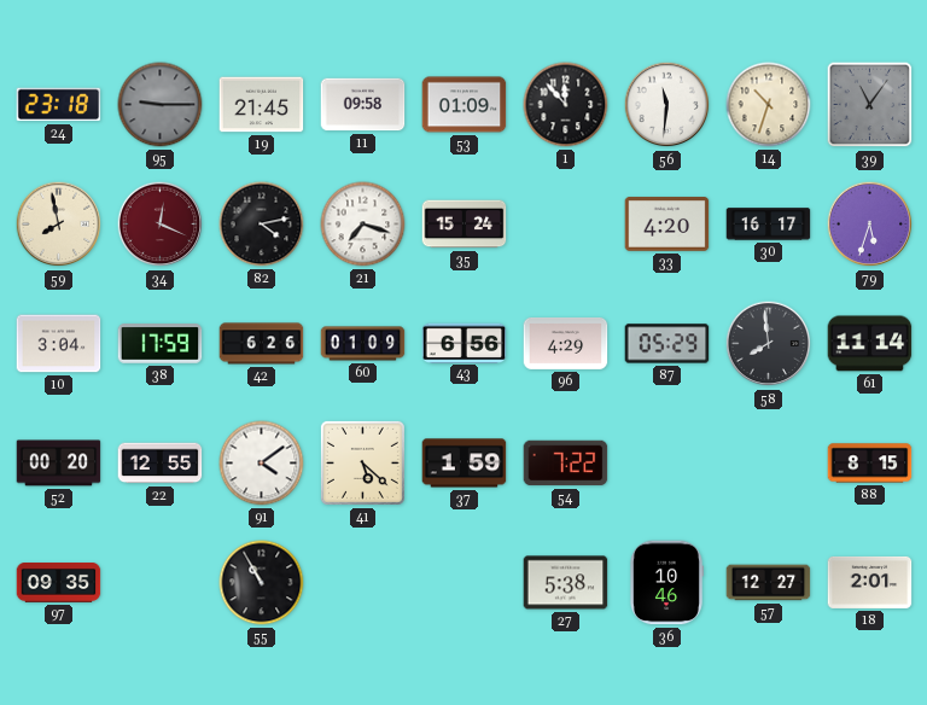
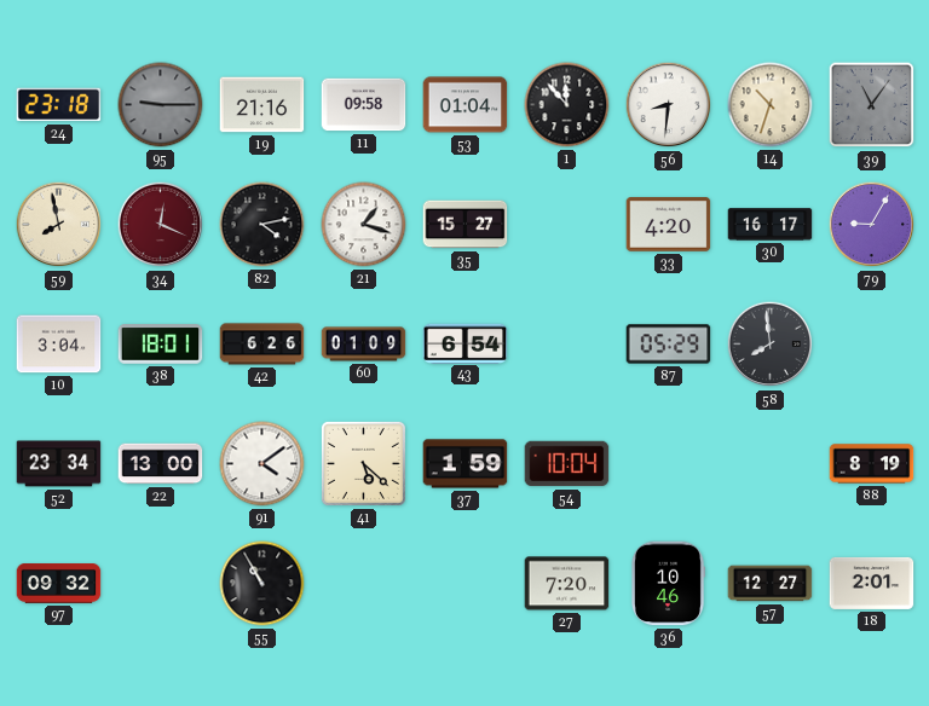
19: 21:45 -> 21:16 (262, 105)
53: 01:09 -> 01:04 (466, 105)
56: 11:31 -> 8:31 (669, 105)
21: 7:18 -> 1:18 (364, 225)
35: 15:24 -> 15:27 (466, 225)
79: 5:33 -> 9:05 (872, 225)
38: 17:59 -> 18:01 (161, 345)
43: 6:56 -> 6:54 (466, 343)
96: 4:29 -> none (566, 343)
61: 11:14 -> none (870, 344)
52: 00:20 -> 23:34 (59, 464)
22: 12:55 -> 13:00 (161, 464)
54: 7:22 -> 10:04 (567, 464)
88: 8:15 -> 8:19 (872, 464)
97: 09:35 -> 09:32 (59, 584)
27: 5:38 -> 7:20 (567, 584)
